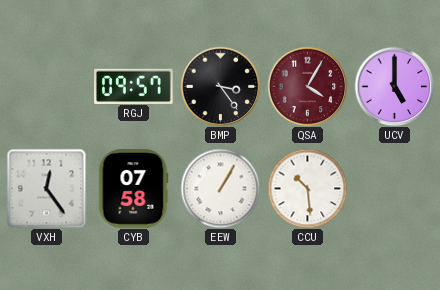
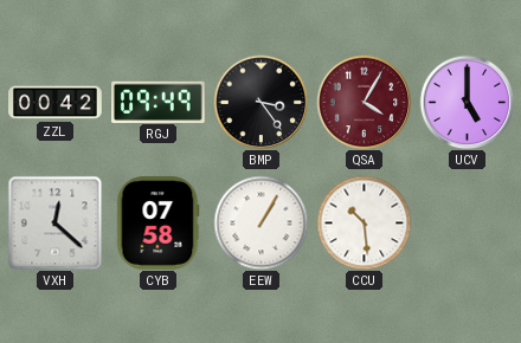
ZZL: none -> 00:42 (56, 103)
RGJ: 09:57 -> 09:49 (159, 102)
VXH: 12:24 -> 12:22 (54, 222)
